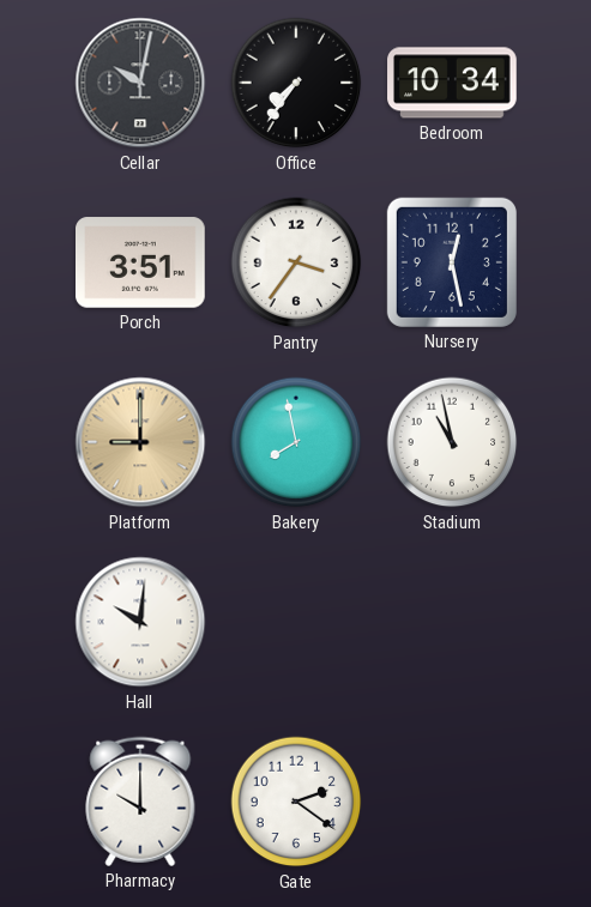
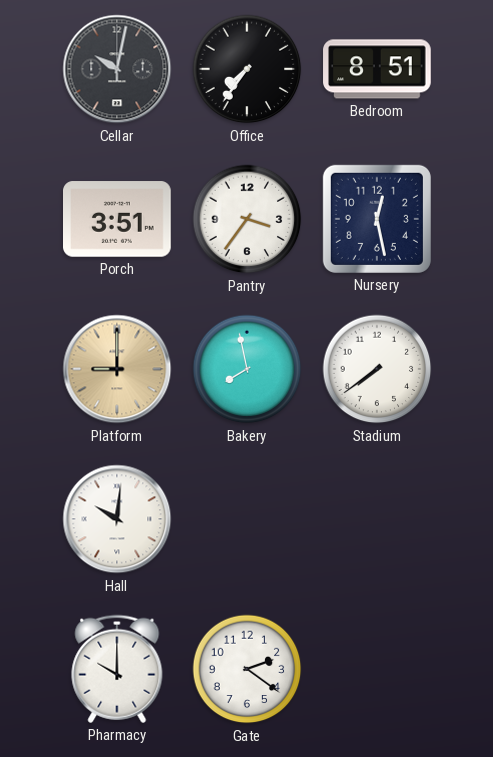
Bedroom: 10:34 -> 8:51 (377, 69)
Stadium: 10:58 -> 7:39 (377, 369)
